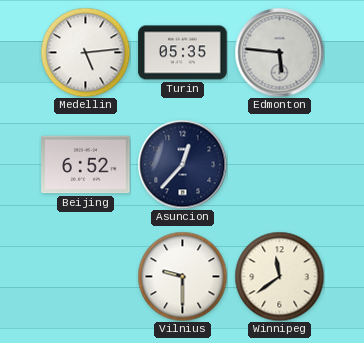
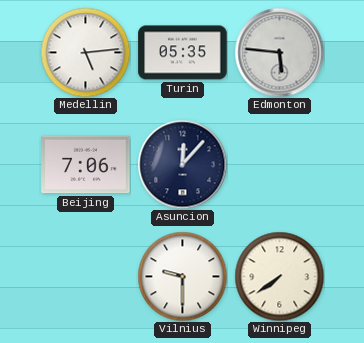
Beijing: 6:52 -> 7:06 (86, 165)
Asuncion: 12:37 -> 12:07 (182, 164)
Winnipeg: 11:39 -> 7:39 (279, 276)
